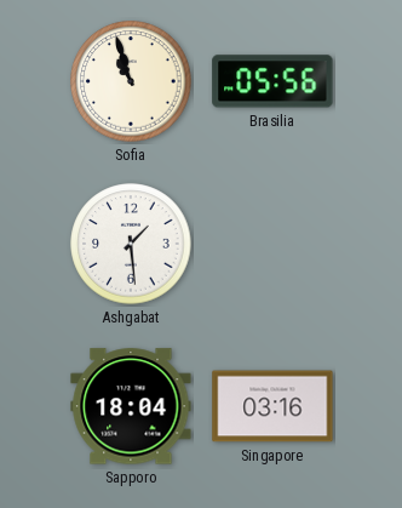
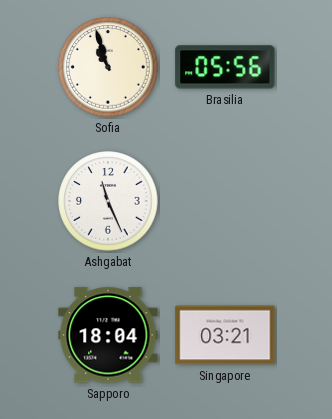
Ashgabat: 1:29 -> 11:26 (108, 201)
Singapore: 03:16 -> 03:21 (225, 335)
